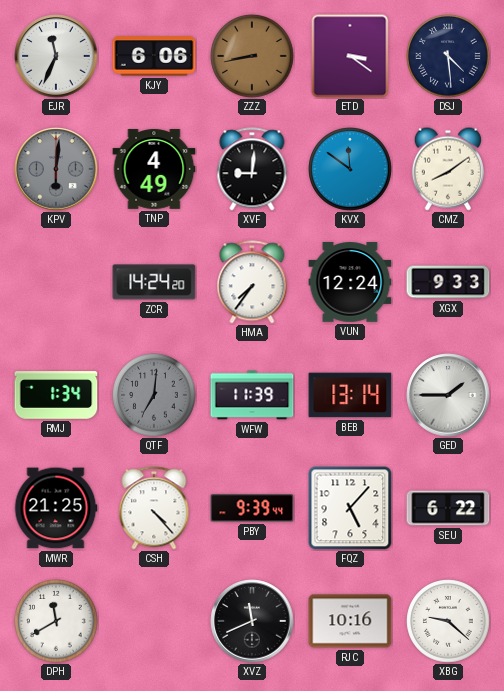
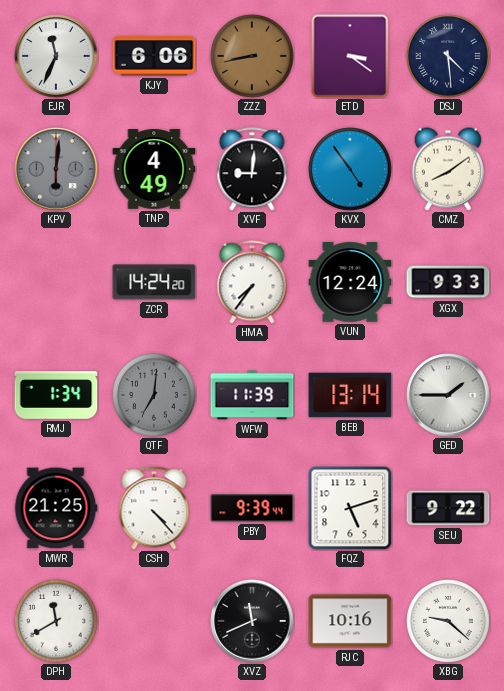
KVX: 11:51 -> 4:54 (350, 169)
FQZ: 5:07 -> 5:12 (350, 508)
SEU: 6:22 -> 9:22 (448, 508)
